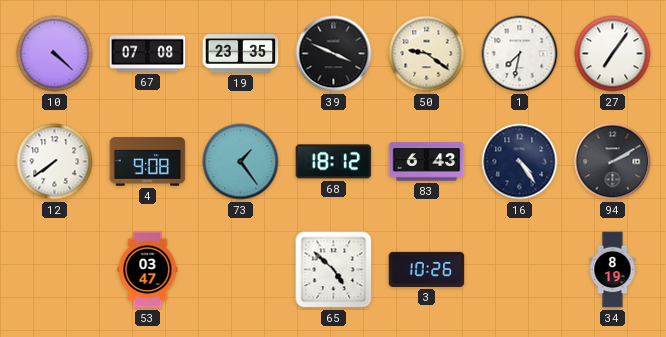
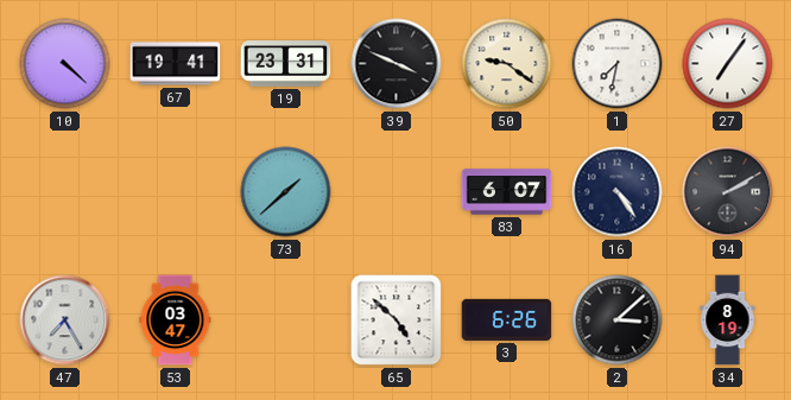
67: 07:08 -> 19:41 (176, 64)
19: 23:35 -> 23:31 (286, 64)
12: 7:39 -> none (55, 162)
4: 9:08 -> none (148, 162)
73: 1:24 -> 1:38 (286, 192)
68: 18:12 -> none (334, 162)
83: 6:43 -> 6:07 (507, 192)
47: none -> 7:25 (65, 320)
3: 10:26 -> 6:26 (507, 319)
2: none -> 3:08 (618, 320)
